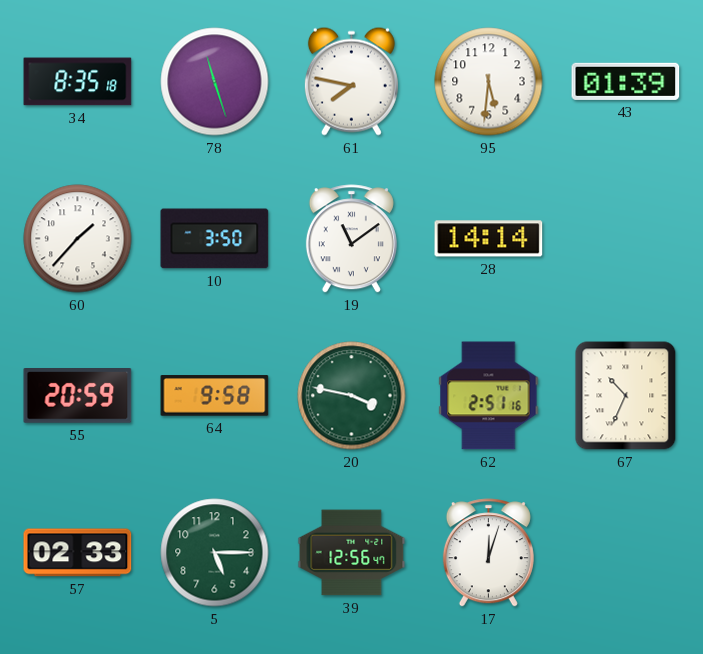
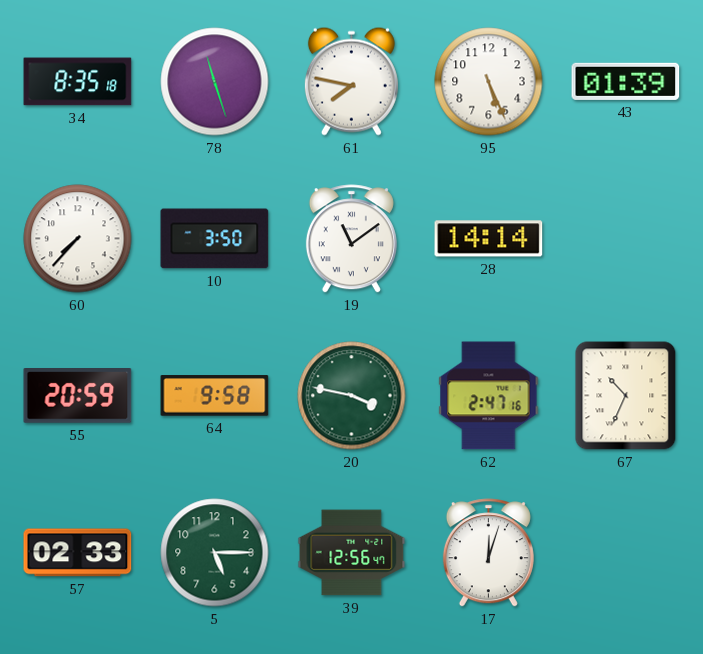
95: 5:31 -> 5:26 (489, 82)
60: 1:37 -> 7:37 (78, 239)
62: 2:51 -> 2:47 (489, 396)
